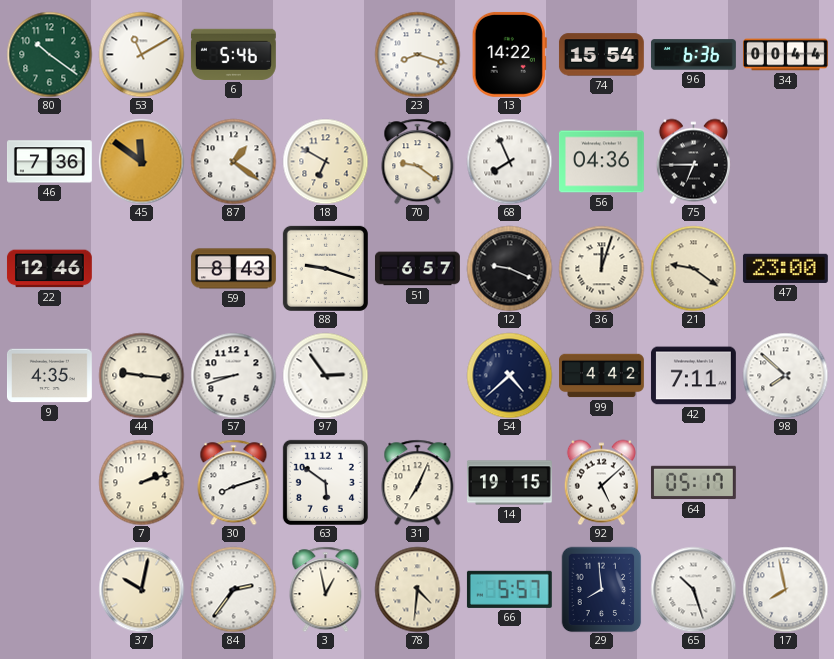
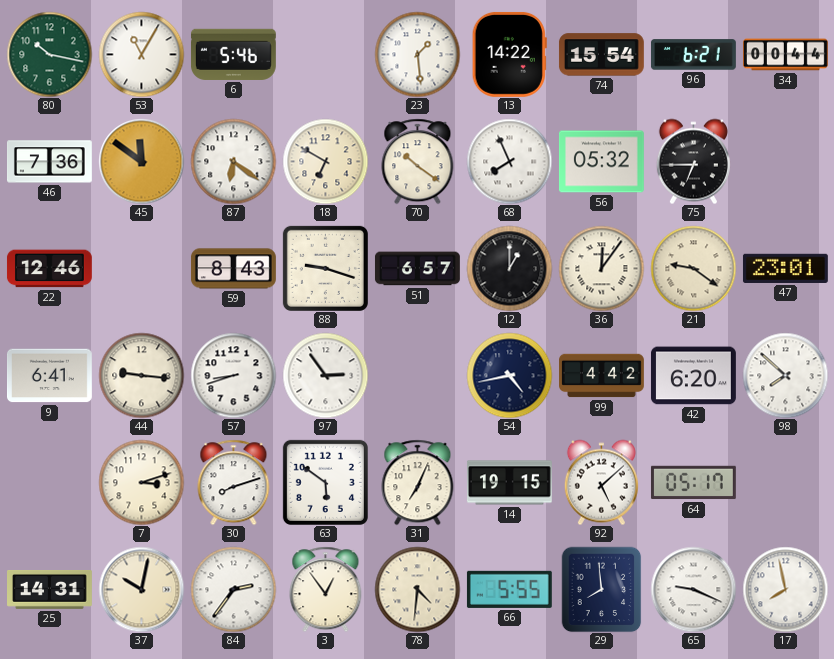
80: 10:21 -> 10:17 (49, 54)
53: 11:10 -> 11:05 (141, 54)
23: 8:18 -> 1:29 (417, 54)
96: 6:36 -> 6:21 (693, 55)
87: 1:21 -> 6:21 (233, 161)
70: 9:21 -> 10:21 (418, 161)
56: 04:36 -> 05:32 (601, 162)
12: 9:19 -> 1:00 (509, 268)
36: 12:03 -> 12:06 (601, 268)
47: 23:00 -> 23:01 (785, 268)
9: 4:35 -> 6:41 (50, 376)
54: 4:38 -> 4:43 (509, 375)
42: 7:11 -> 6:20 (694, 376)
7: 2:12 -> 3:12 (141, 482)
25: none -> 14:31 (50, 590)
3: 12:58 -> 12:54 (326, 589)
66: 5:57 -> 5:55 (509, 589)
65: 10:27 -> 9:19 (693, 589)
